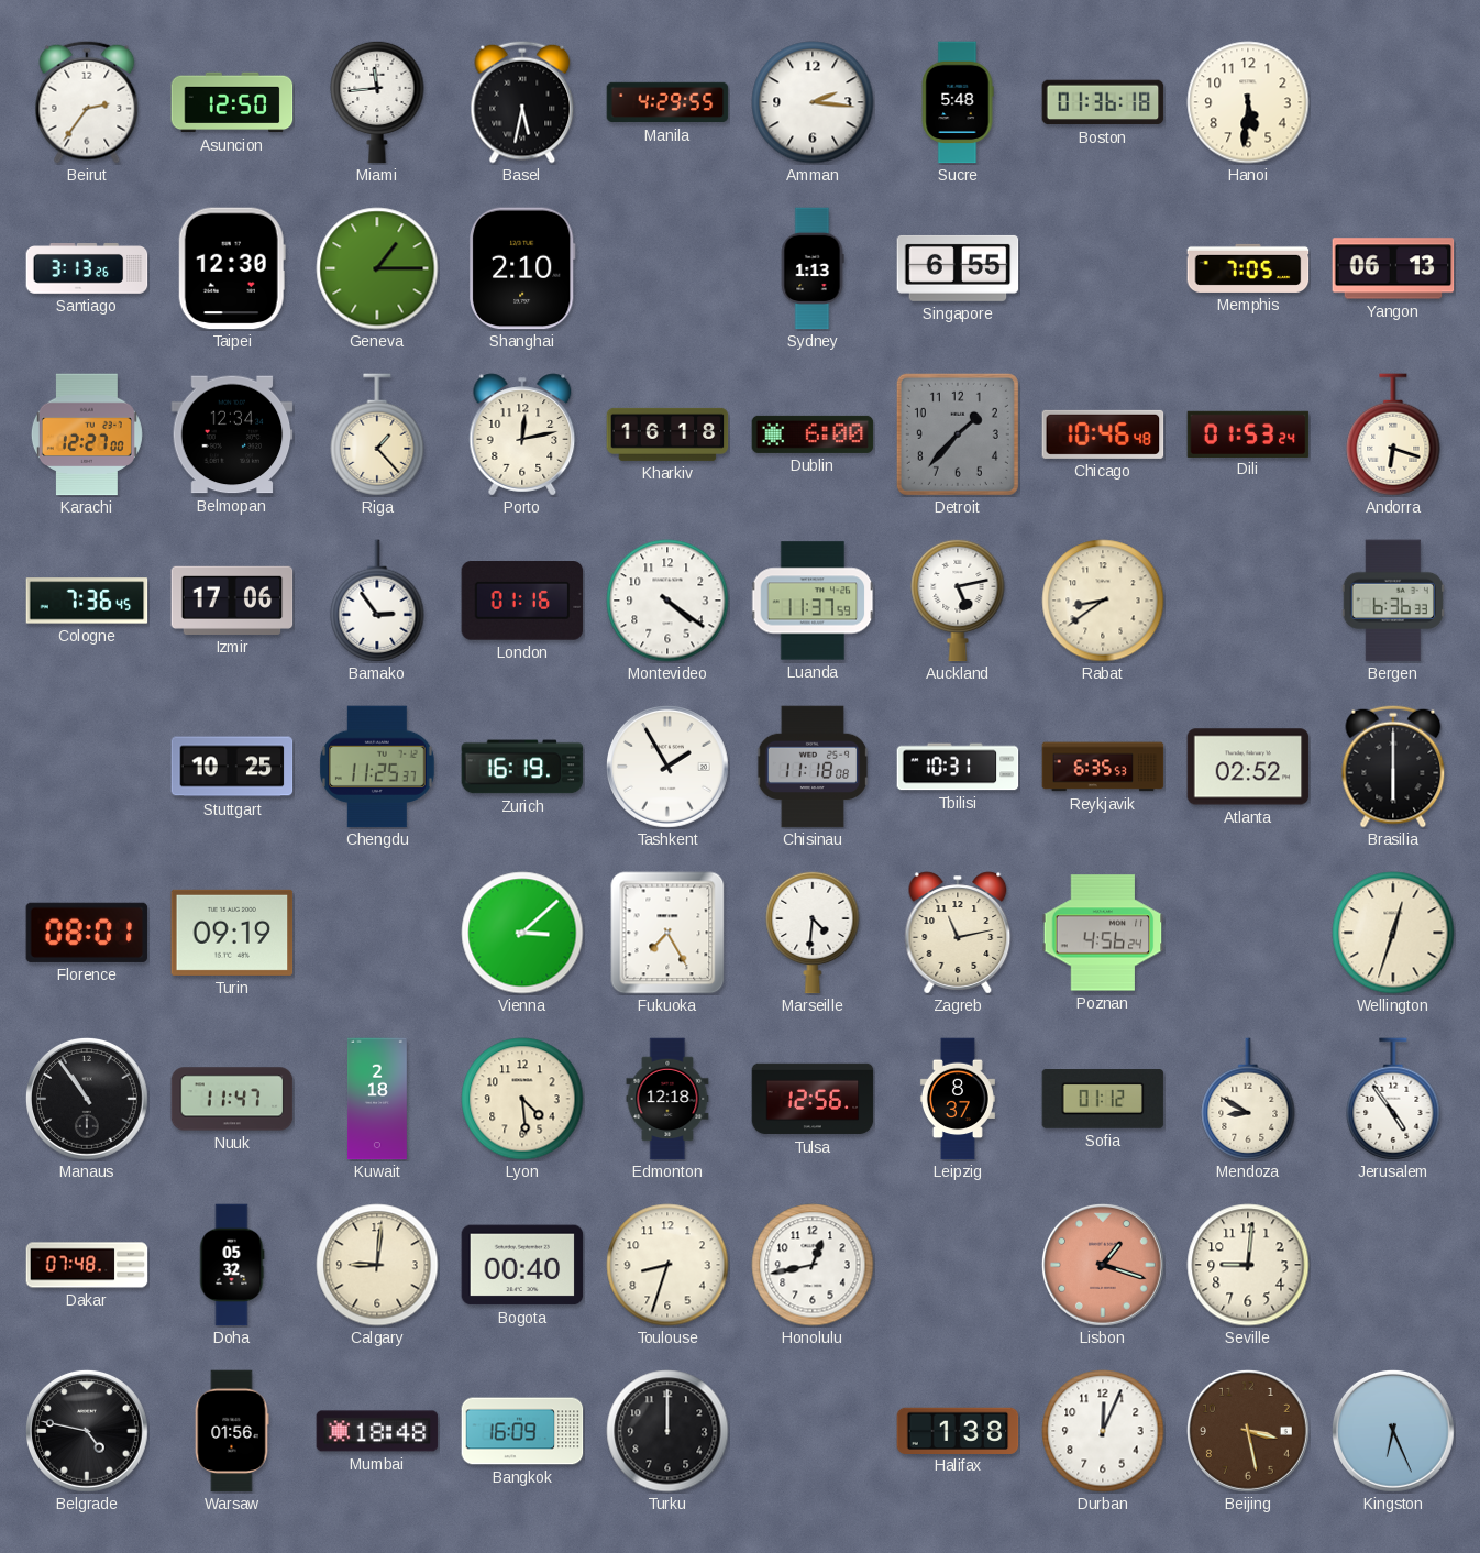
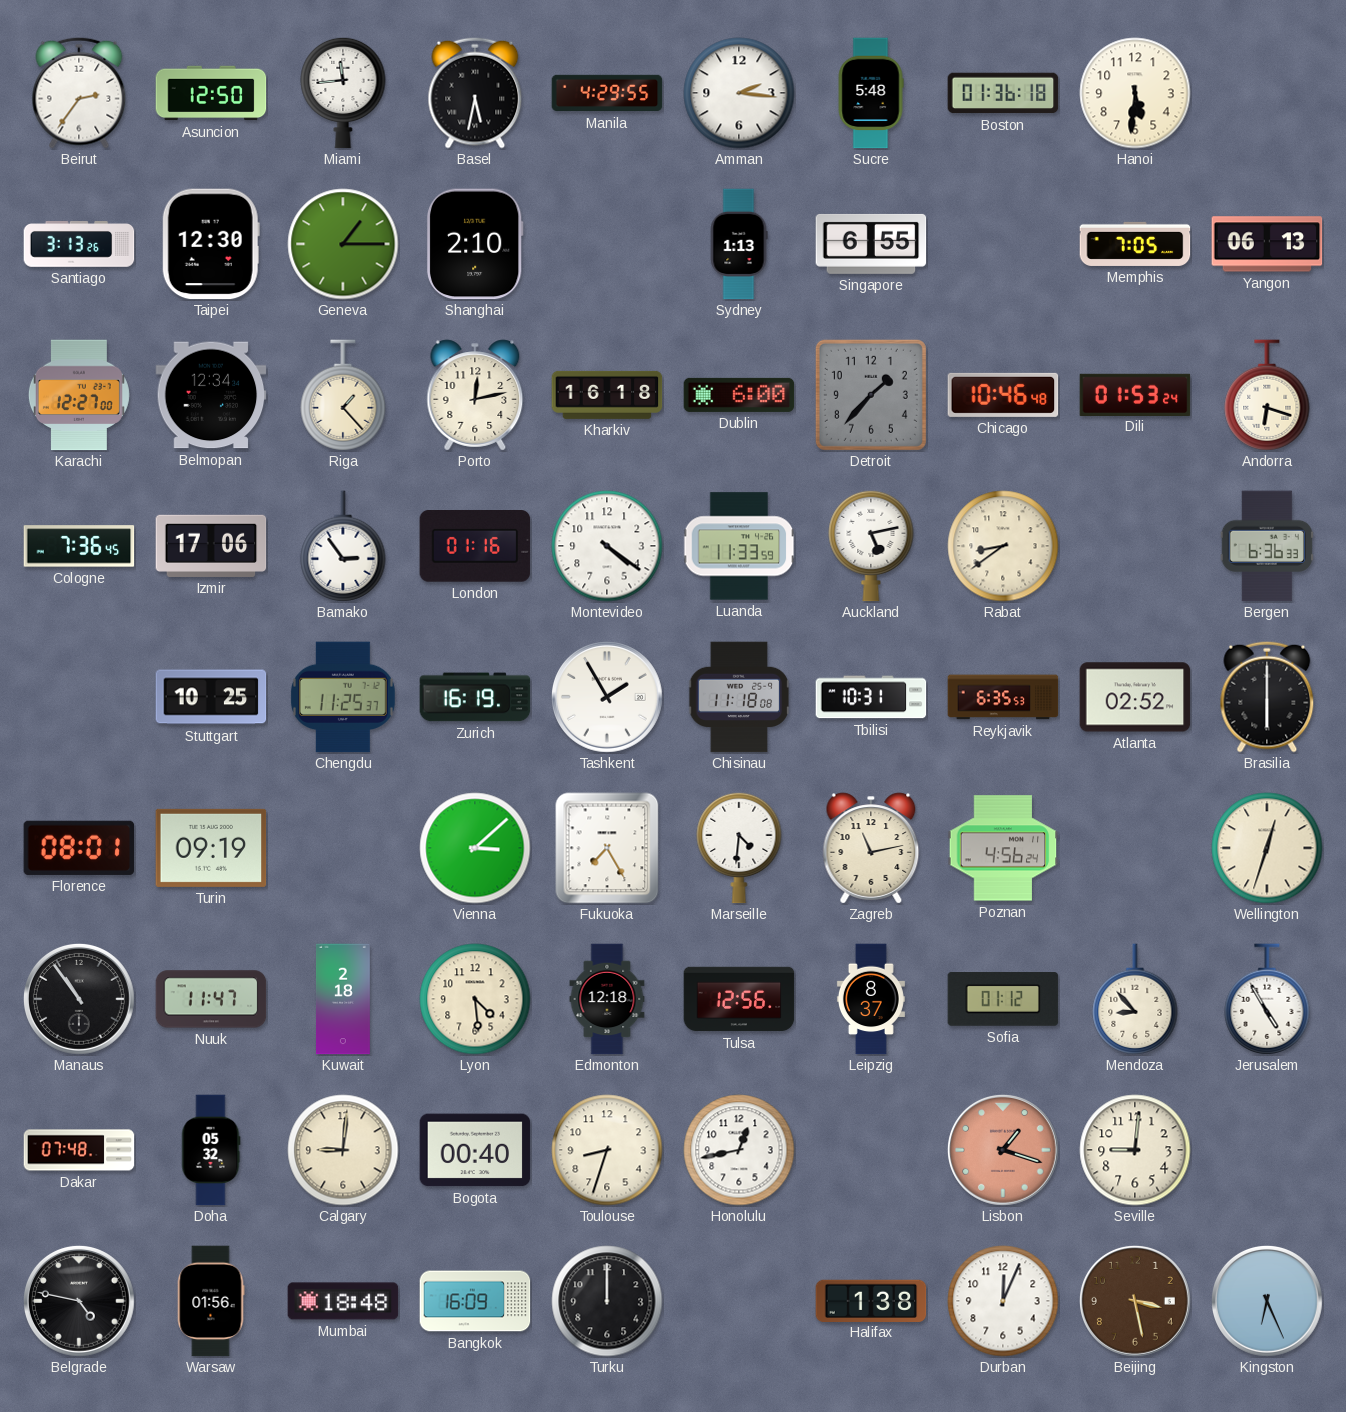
Luanda: 11:37 -> 11:33 (739, 546)
Mendoza: 8:50 -> 8:53 (1135, 999)
Jerusalem: 4:54 -> 4:55 (1267, 999)
